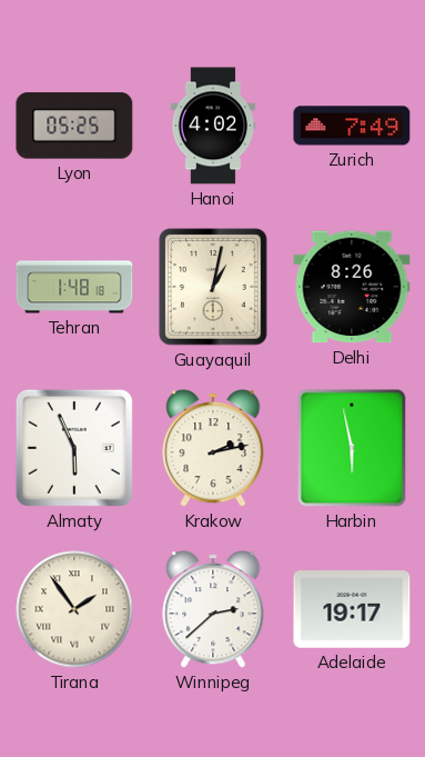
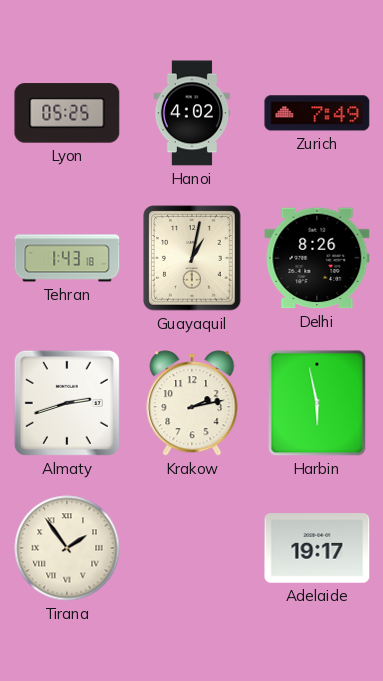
Tehran: 1:48 -> 1:43 (67, 258)
Almaty: 5:56 -> 2:42 (67, 403)
Winnipeg: 2:38 -> none (213, 609)
